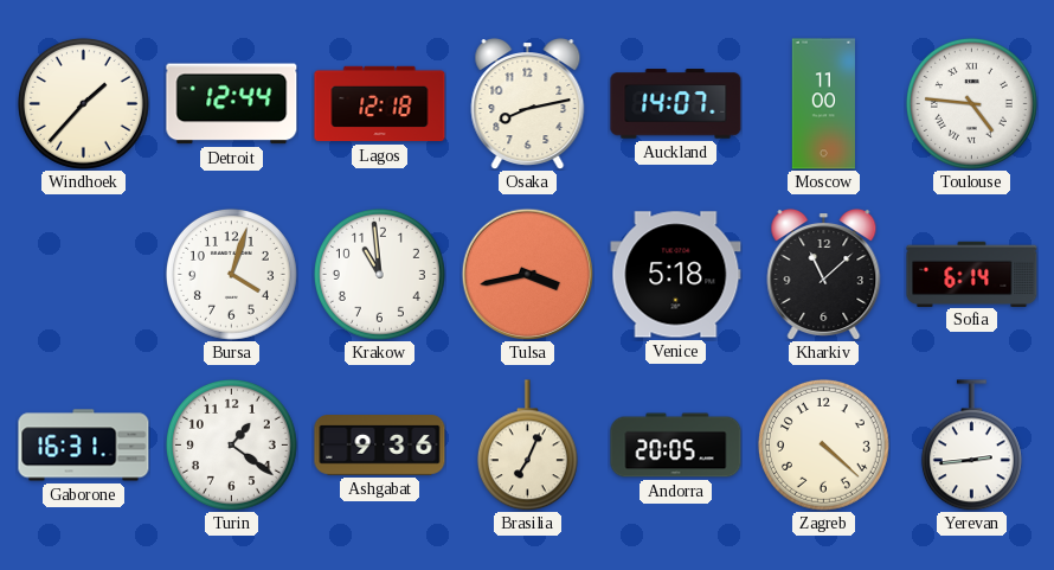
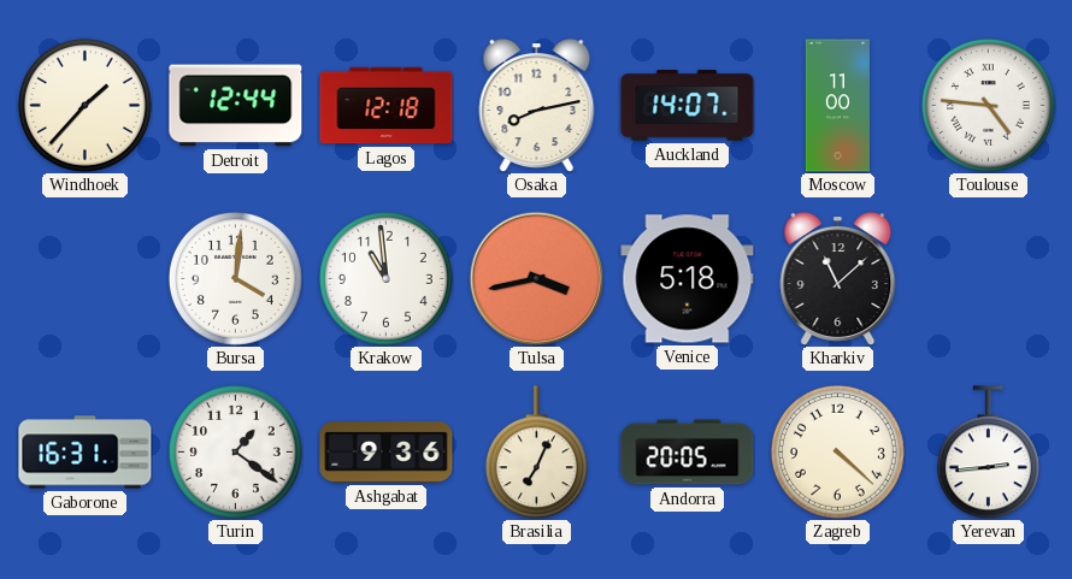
Bursa: 4:03 -> 4:01 (235, 278)
Sofia: 6:14 -> none (972, 274)
